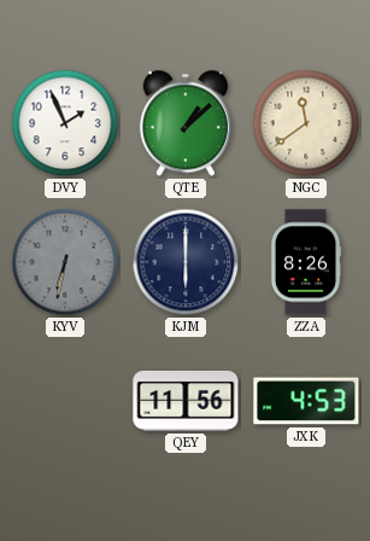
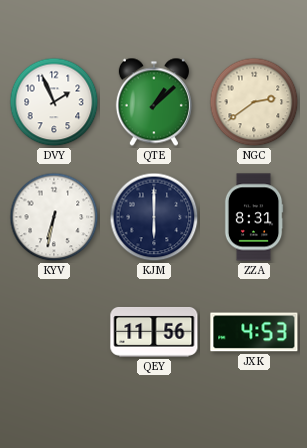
NGC: 11:39 -> 2:39 (254, 102)
KYV dial: grey -> white (54, 217)
ZZA: 8:26 -> 8:31 (254, 217)
